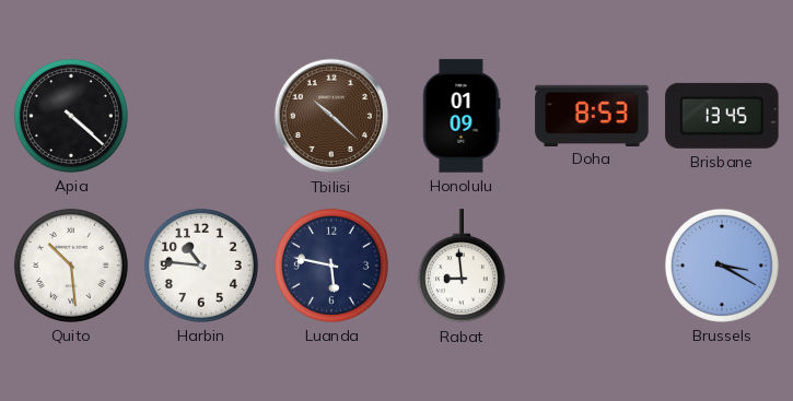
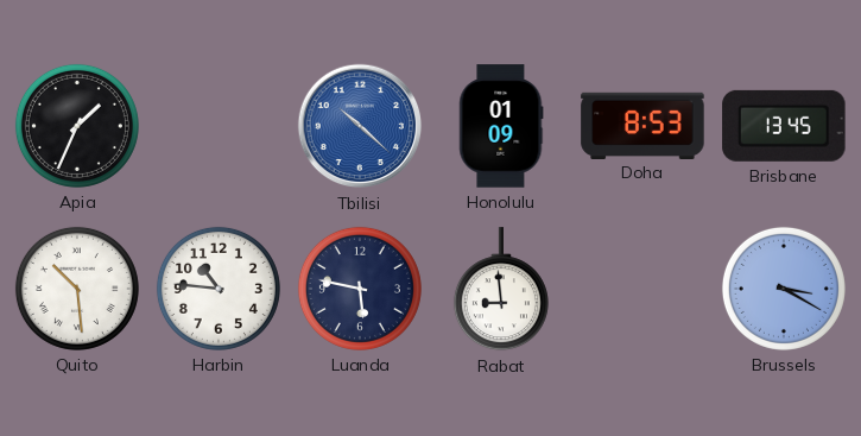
Apia: 4:22 -> 1:34 (77, 126)
Tbilisi dial: brown -> blue (360, 126)
